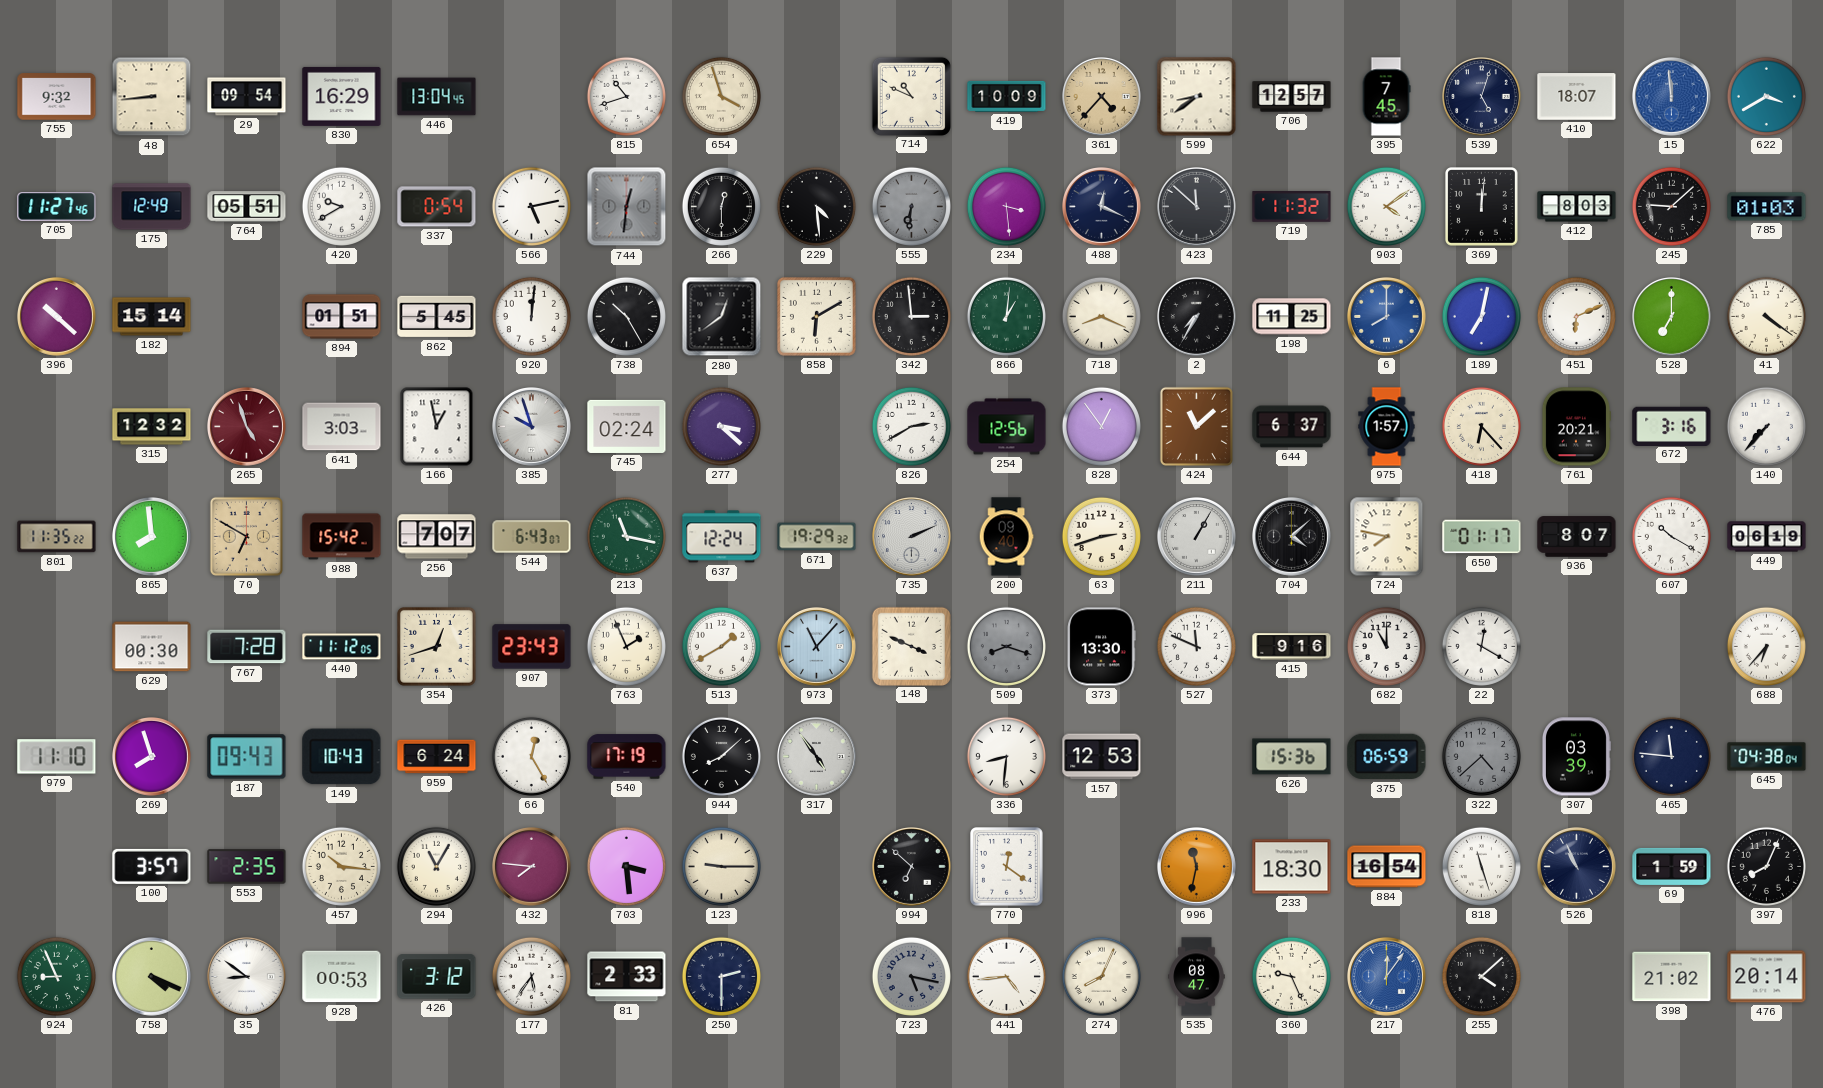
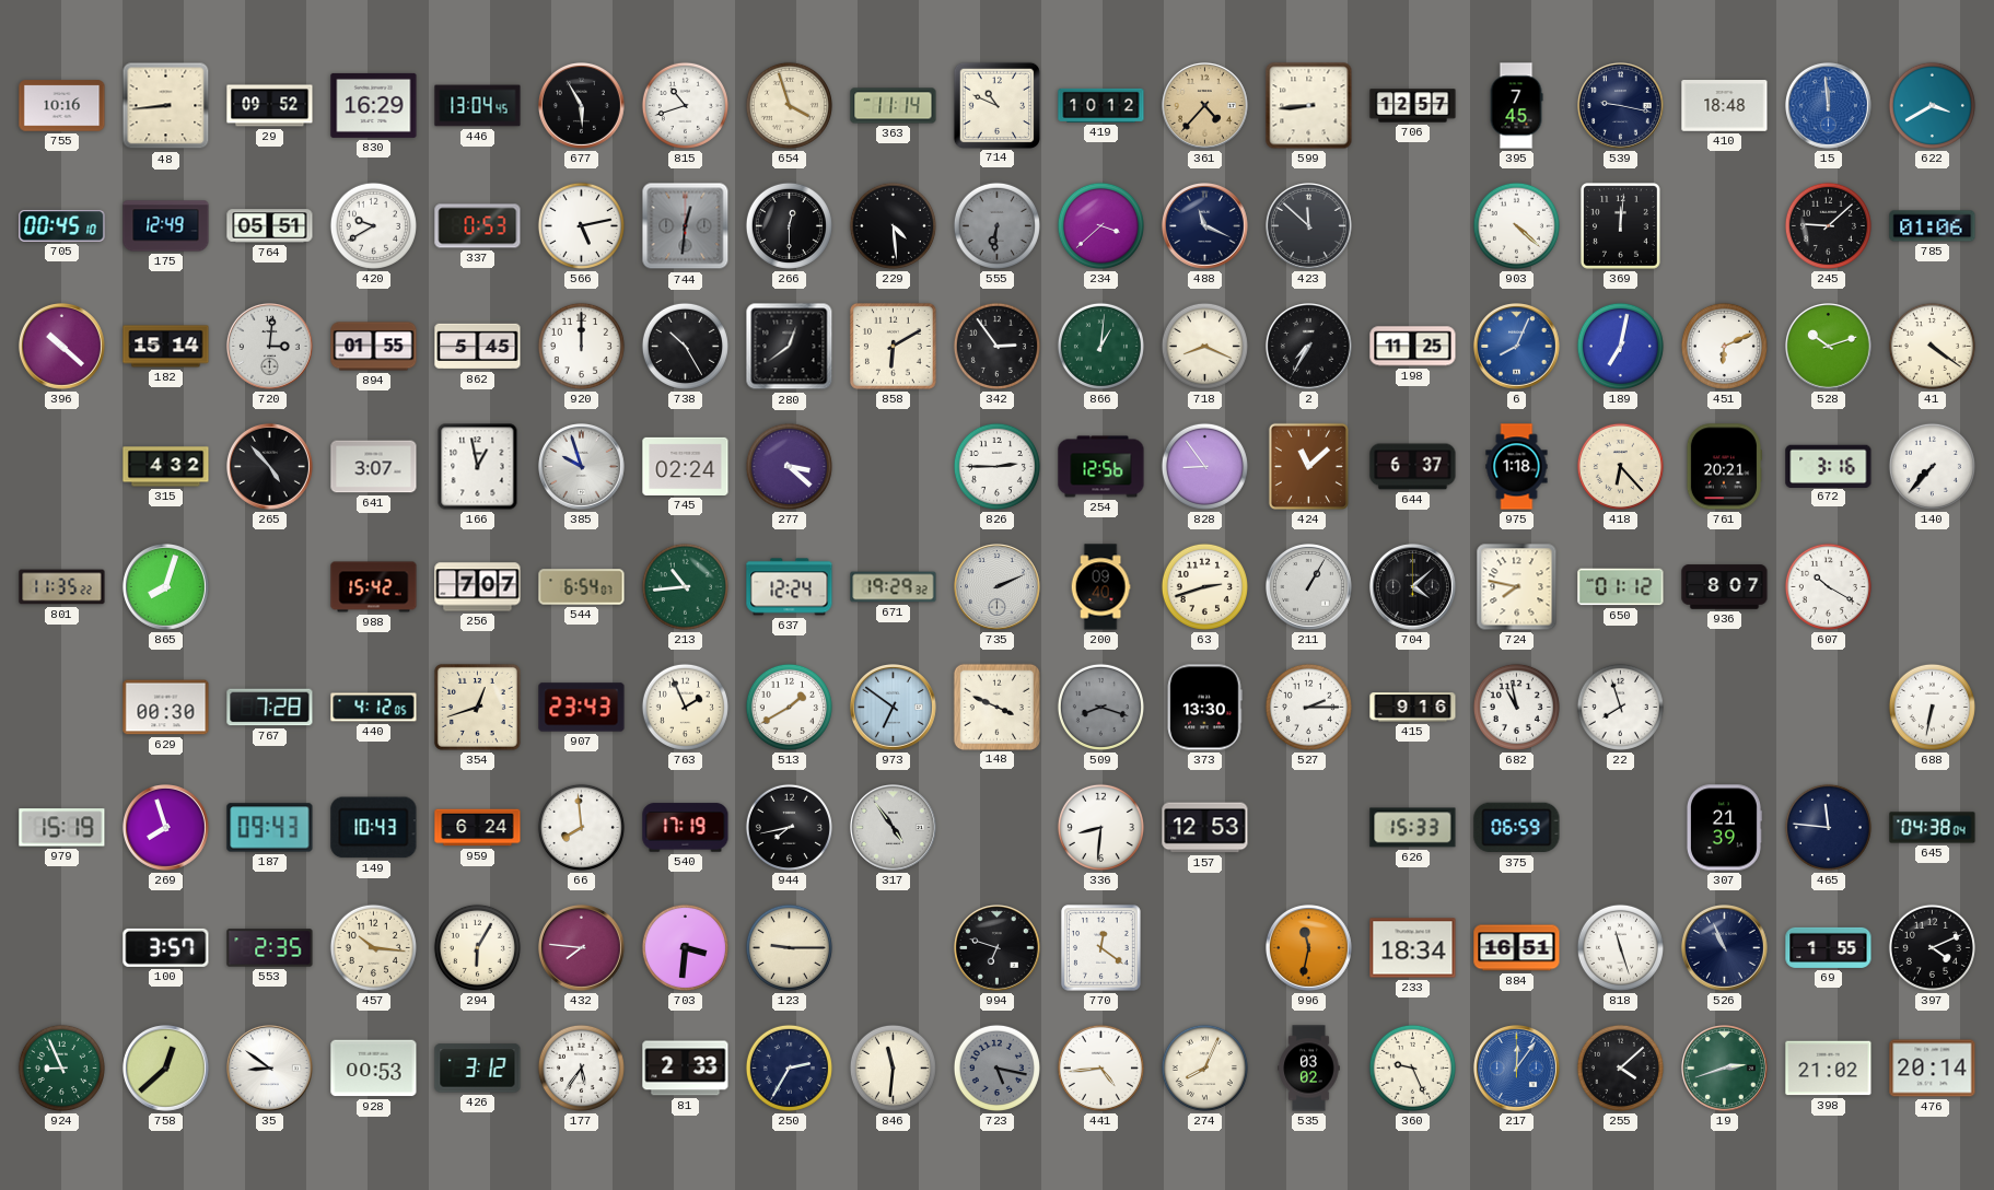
755: 9:32 -> 10:16 (62, 106)
29: 09:54 -> 09:52 (270, 106)
677: none -> 5:55 (582, 106)
363: none -> 11:14 (894, 106)
419: 10:09 -> 10:12 (1101, 105)
599: 8:39 -> 8:44 (1309, 106)
539: 5:03 -> 9:17 (1621, 106)
410: 18:07 -> 18:48 (1725, 106)
705: 11:27 -> 00:45 (62, 226)
337: 0:54 -> 0:53 (478, 226)
234: 3:29 -> 3:38 (1100, 225)
488: 12:19 -> 11:19 (1205, 226)
719: 11:32 -> none (1292, 207)
903: 4:09 -> 4:22 (1516, 225)
412: 8:03 -> none (1577, 207)
785: 01:03 -> 01:06 (1933, 226)
720: none -> 3:01 (270, 347)
894: 01:51 -> 01:55 (374, 347)
920: 12:01 -> 12:00 (581, 346)
342: 2:59 -> 2:54 (996, 346)
6: 8:00 -> 8:04 (1517, 347)
528: 7:00 -> 10:12 (1829, 347)
315: 12:32 -> 4:32 (166, 467)
265: 4:57 -> 4:53 (270, 467)
265 dial: burgundy -> black (270, 467)
641: 3:03 -> 3:07 (374, 467)
826: 2:40 -> 2:45 (996, 466)
828: 12:54 -> 8:54 (1204, 466)
975: 1:57 -> 1:18 (1517, 467)
865: 7:59 -> 8:03 (166, 587)
70: 6:50 -> none (246, 536)
544: 6:43 -> 6:54 (582, 587)
213: 11:17 -> 10:44 (685, 586)
650: 01:17 -> 01:12 (1621, 587)
449: 06:19 -> none (1767, 537)
440: 11:12 -> 4:12 (374, 708)
973: 11:07 -> 6:51 (894, 708)
527: 11:49 -> 2:15 (1308, 707)
682: 11:00 -> 10:58 (1516, 707)
22: 12:20 -> 7:57 (1620, 707)
688: 6:37 -> 6:32 (1932, 707)
979: 11:10 -> 15:19 (62, 828)
66: 12:25 -> 7:59 (581, 827)
944: 8:08 -> 7:43 (789, 827)
626: 15:36 -> 15:33 (1413, 828)
322: 4:38 -> none (1481, 756)
307: 03:39 -> 21:39 (1724, 828)
294: 11:05 -> 6:05 (477, 947)
703: 3:29 -> 3:31 (685, 947)
994: 6:52 -> 6:48 (998, 948)
233: 18:30 -> 18:34 (1413, 948)
884: 16:54 -> 16:51 (1517, 948)
69: 1:59 -> 1:55 (1829, 947)
397: 8:04 -> 4:11 (1932, 947)
758: 4:19 -> 12:38 (166, 1069)
250: 2:30 -> 2:35 (789, 1067)
846: none -> 11:31 (893, 1067)
535: 08:47 -> 03:02 (1309, 1069)
19: none -> 2:42 (1725, 1069)
